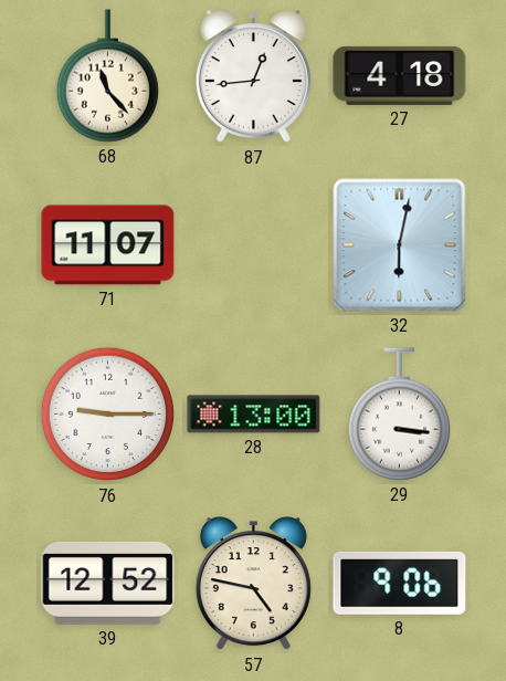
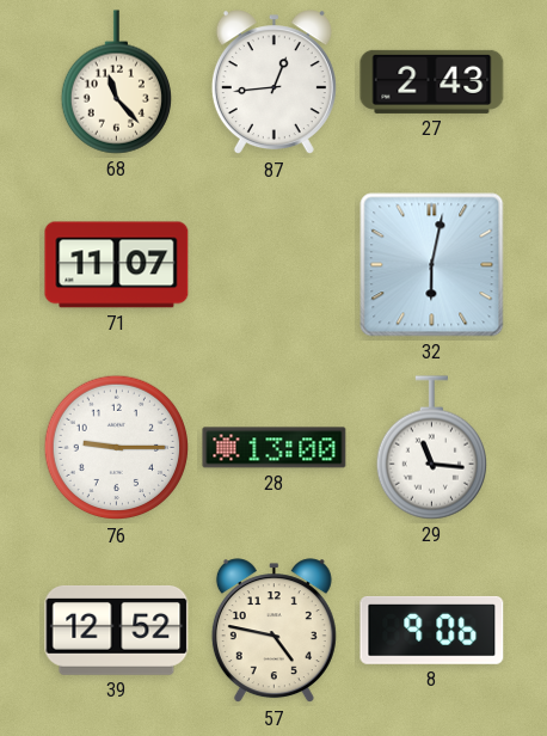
27: 4:18 -> 2:43 (432, 81)
29: 3:16 -> 11:16 (431, 448)
